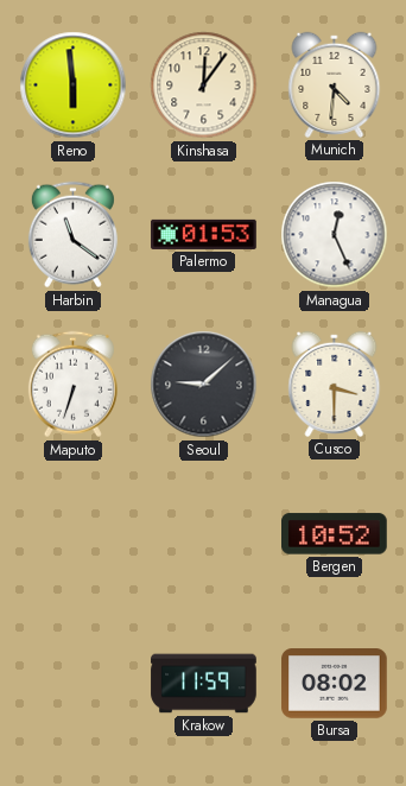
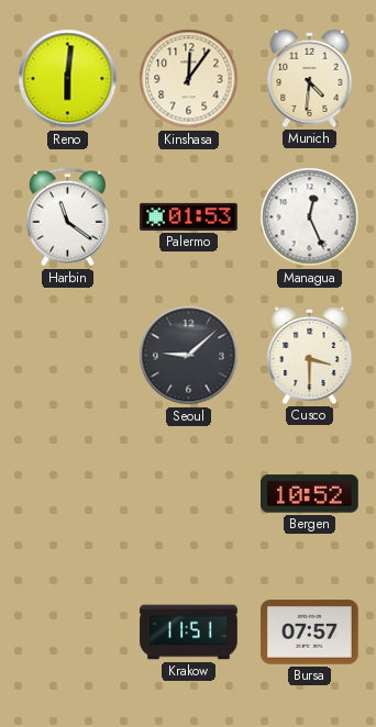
Reno: 5:59 -> 6:01 (68, 79)
Maputo: 6:33 -> none (72, 385)
Krakow: 11:59 -> 11:51 (189, 633)
Bursa: 08:02 -> 07:57 (310, 633)
